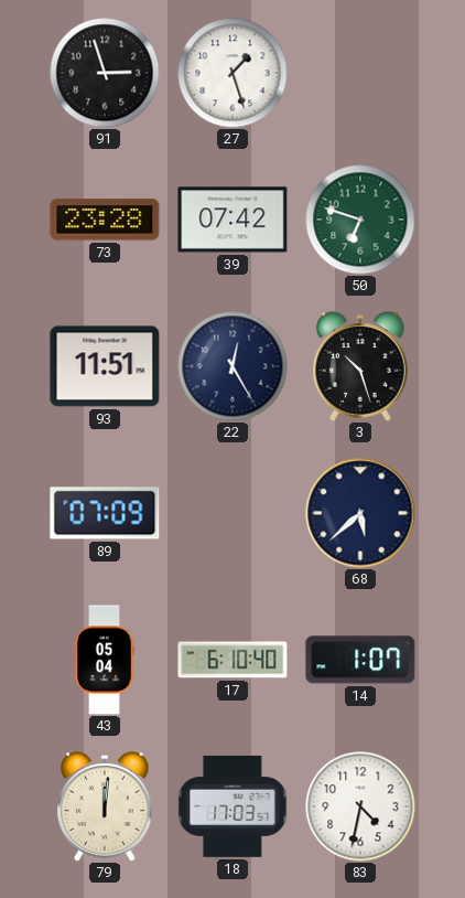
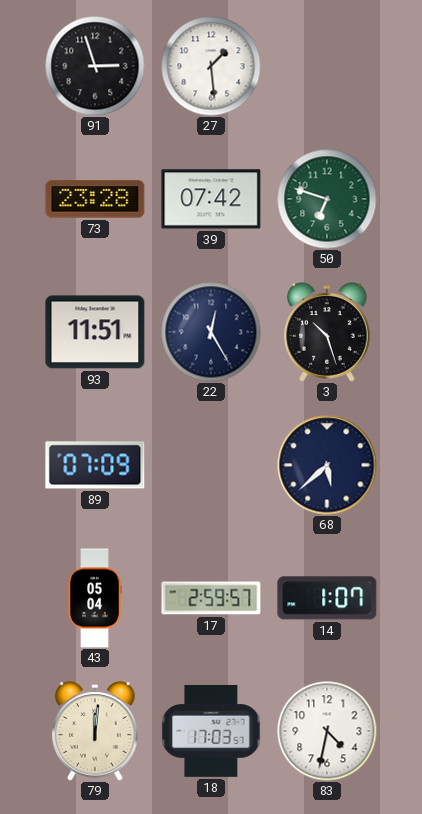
27: 1:27 -> 1:29 (211, 66)
17: 6:10 -> 2:59 (211, 598)
